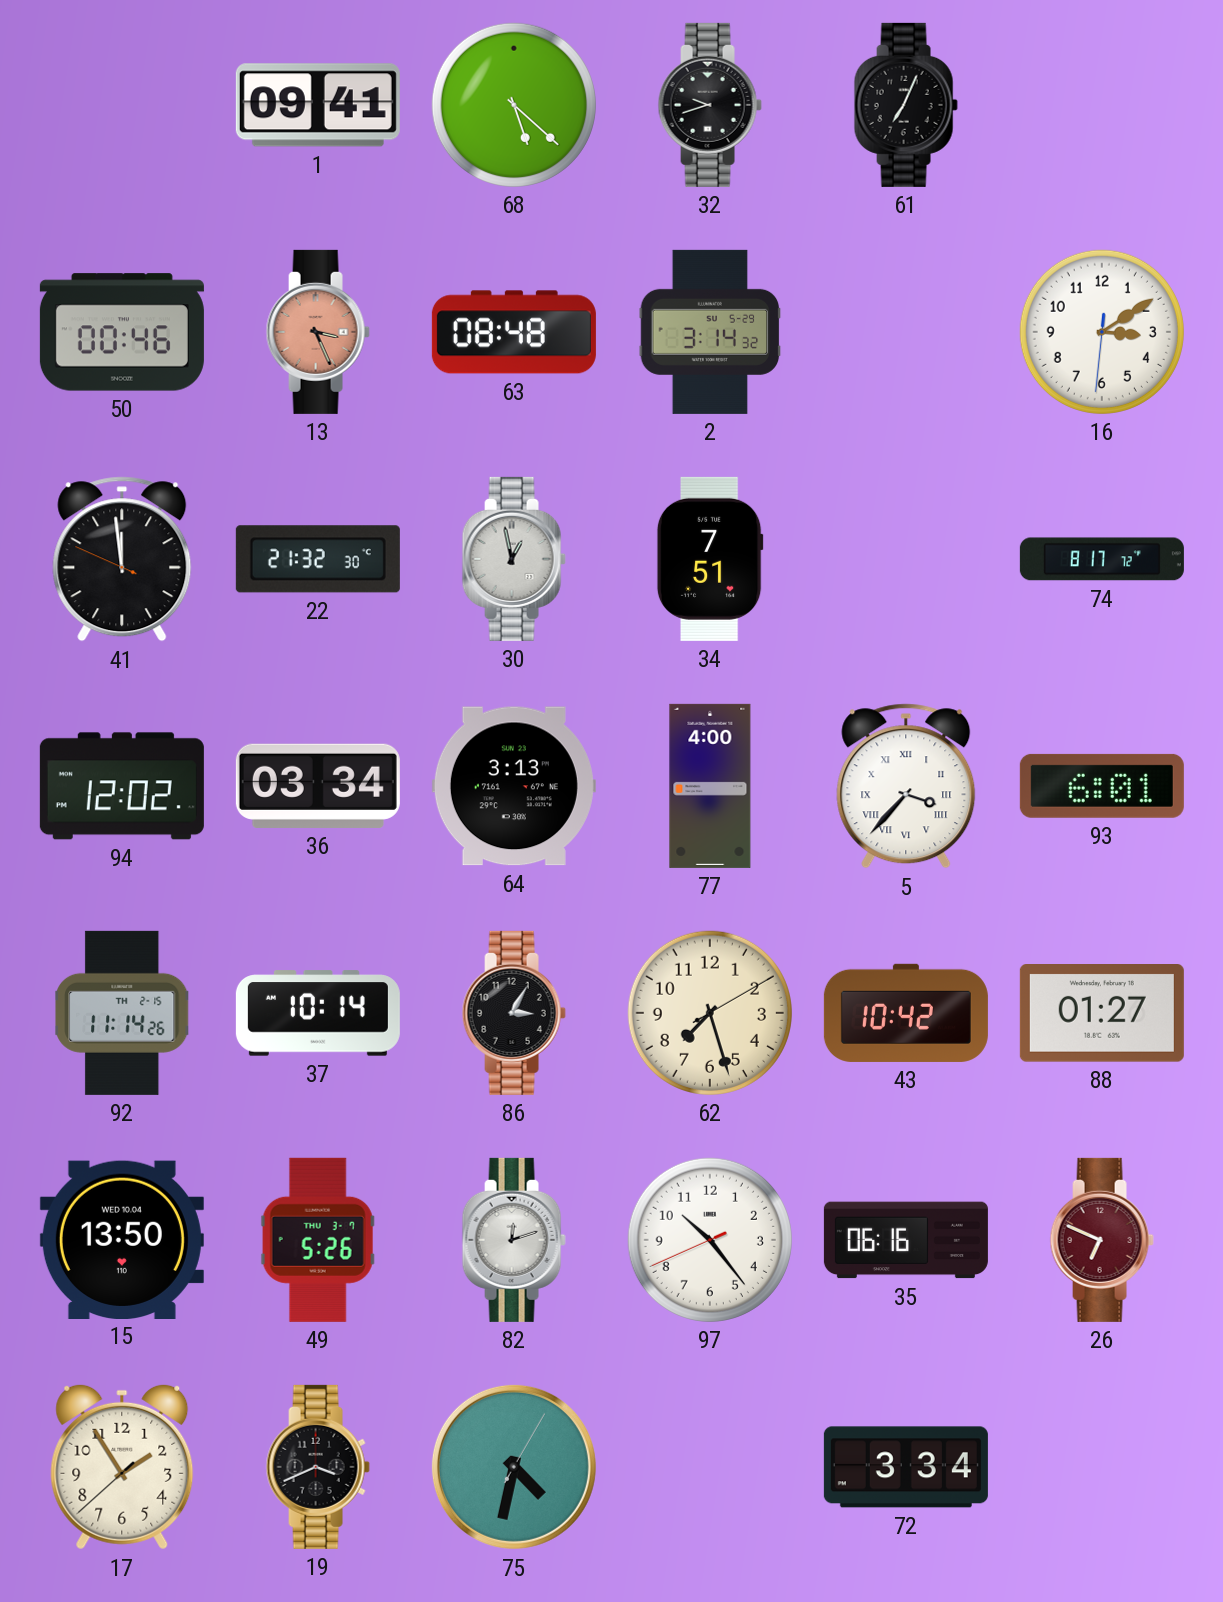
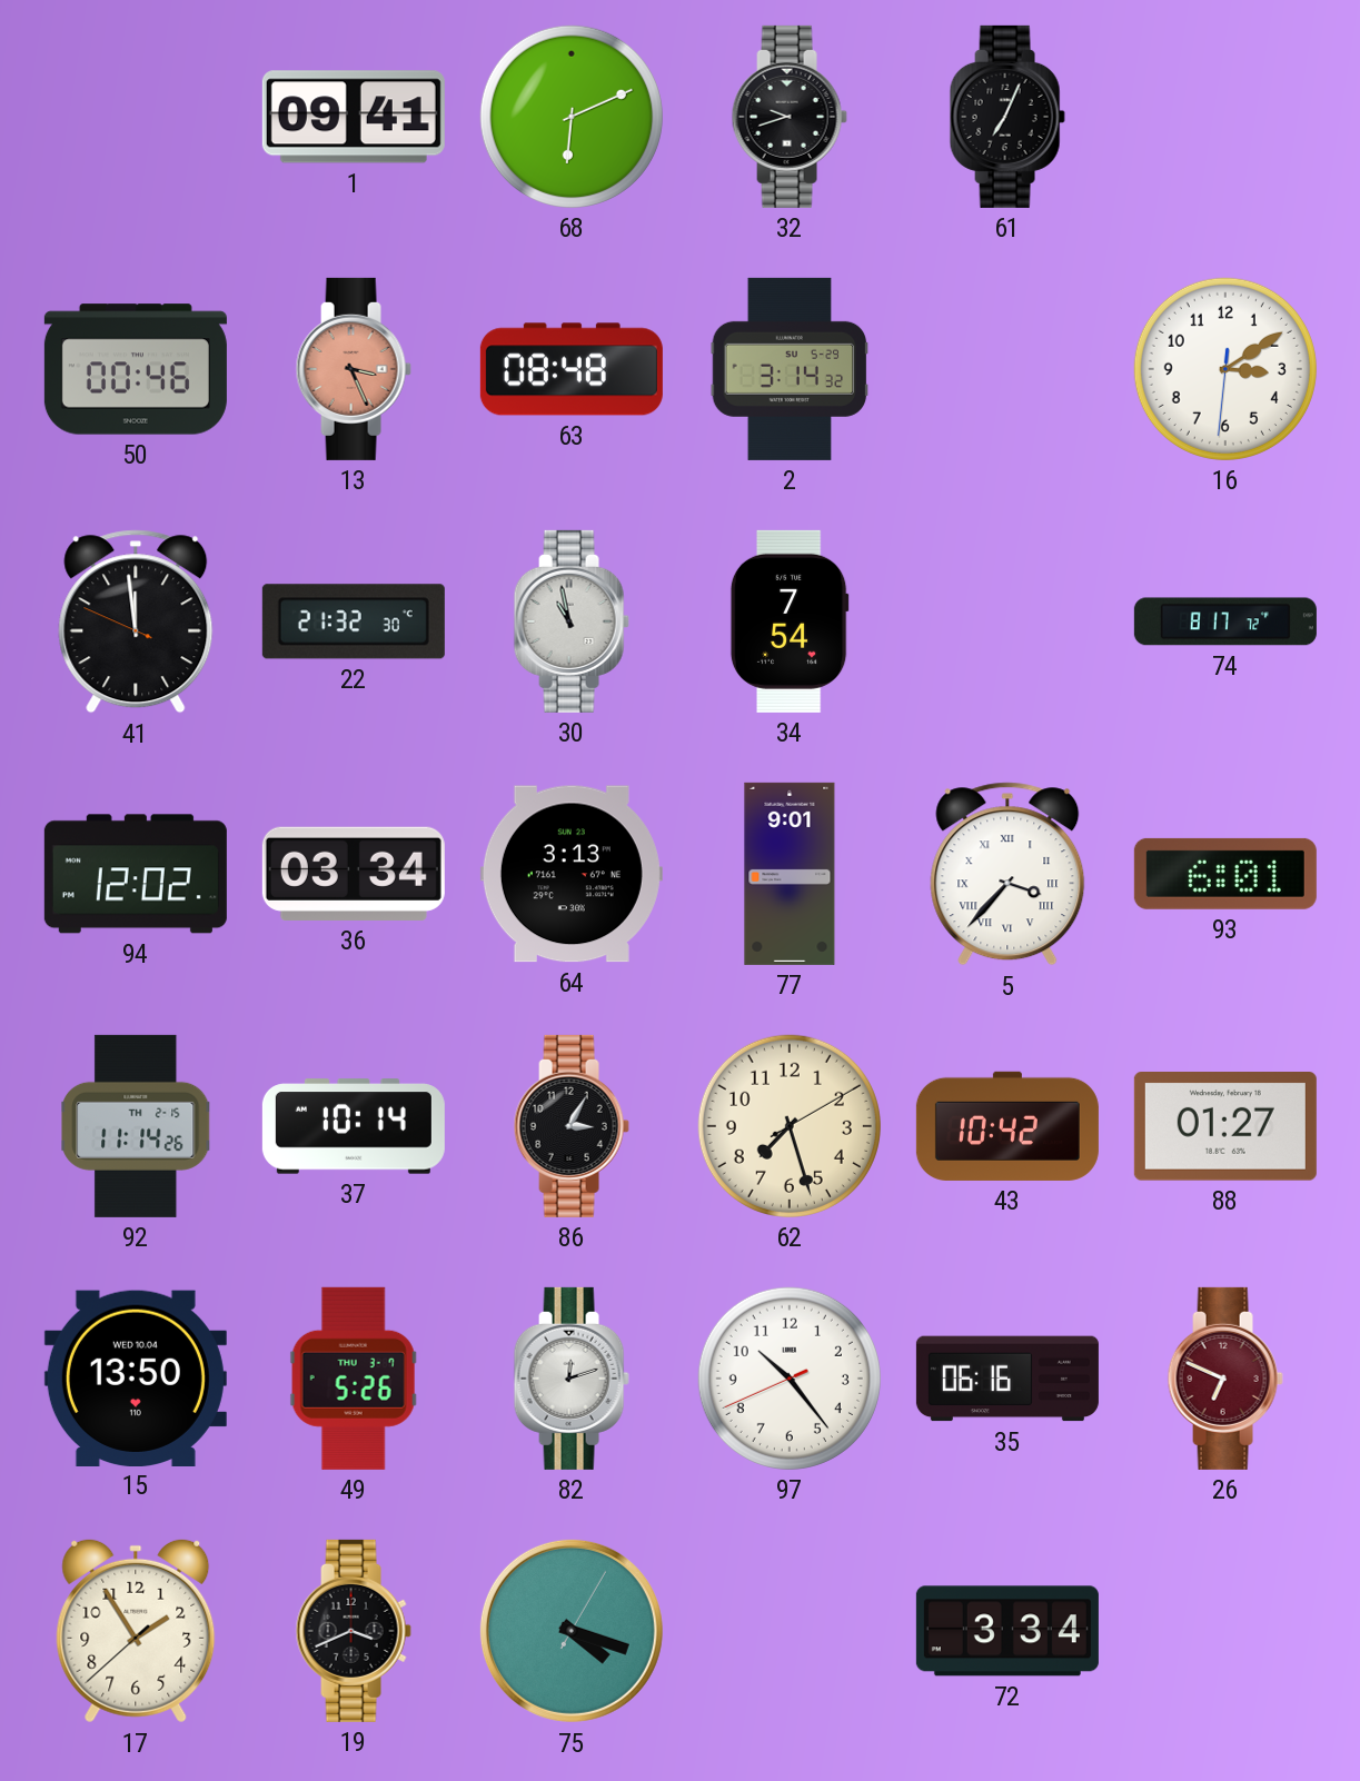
68: 5:22 -> 6:11 (572, 117)
30: 12:58 -> 10:58 (572, 621)
34: 7:51 -> 7:54 (790, 621)
77: 4:00 -> 9:01 (790, 874)
75: 4:32 -> 4:18 (572, 1631)
